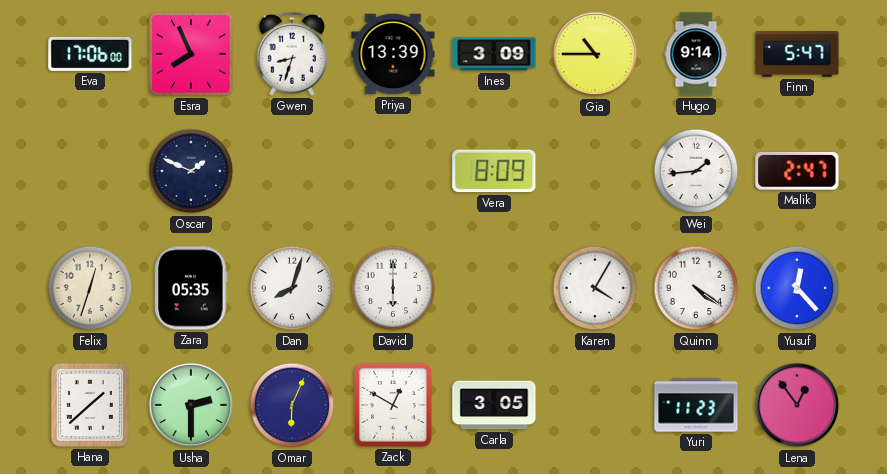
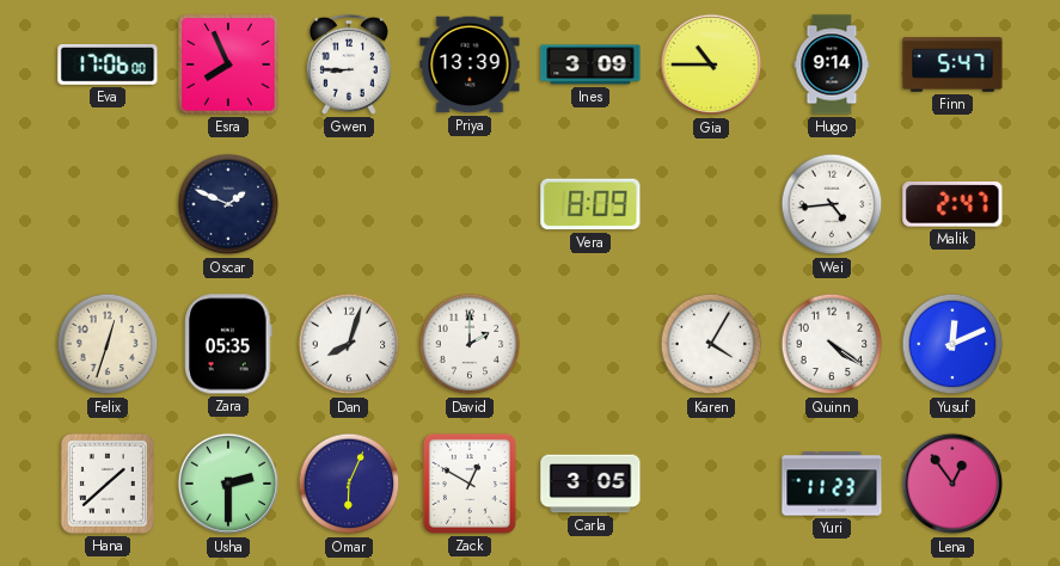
Gwen: 8:33 -> 8:45 (349, 64)
Wei: 1:44 -> 4:44 (832, 204)
David: 6:00 -> 2:00 (470, 344)
Yusuf: 12:23 -> 12:11 (952, 344)
